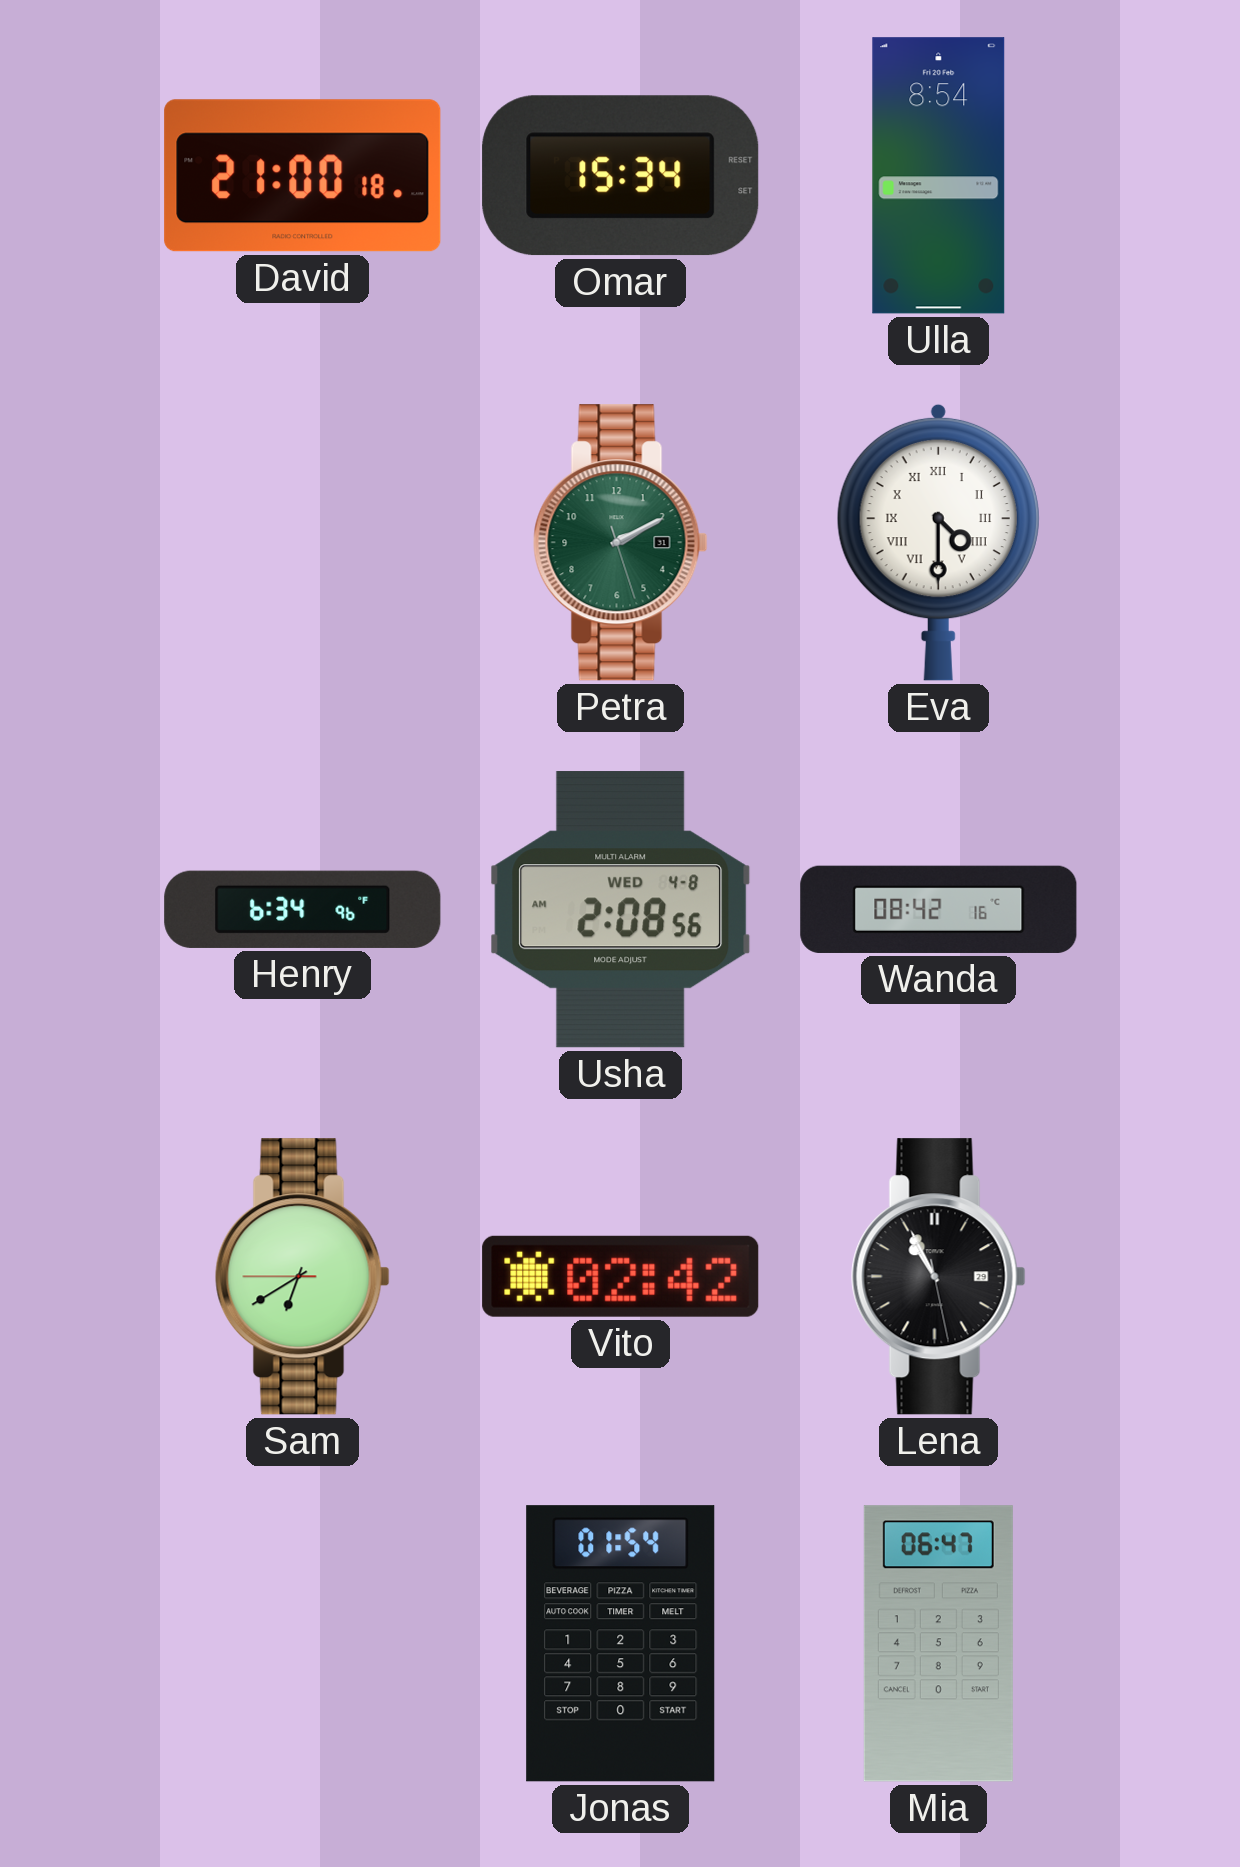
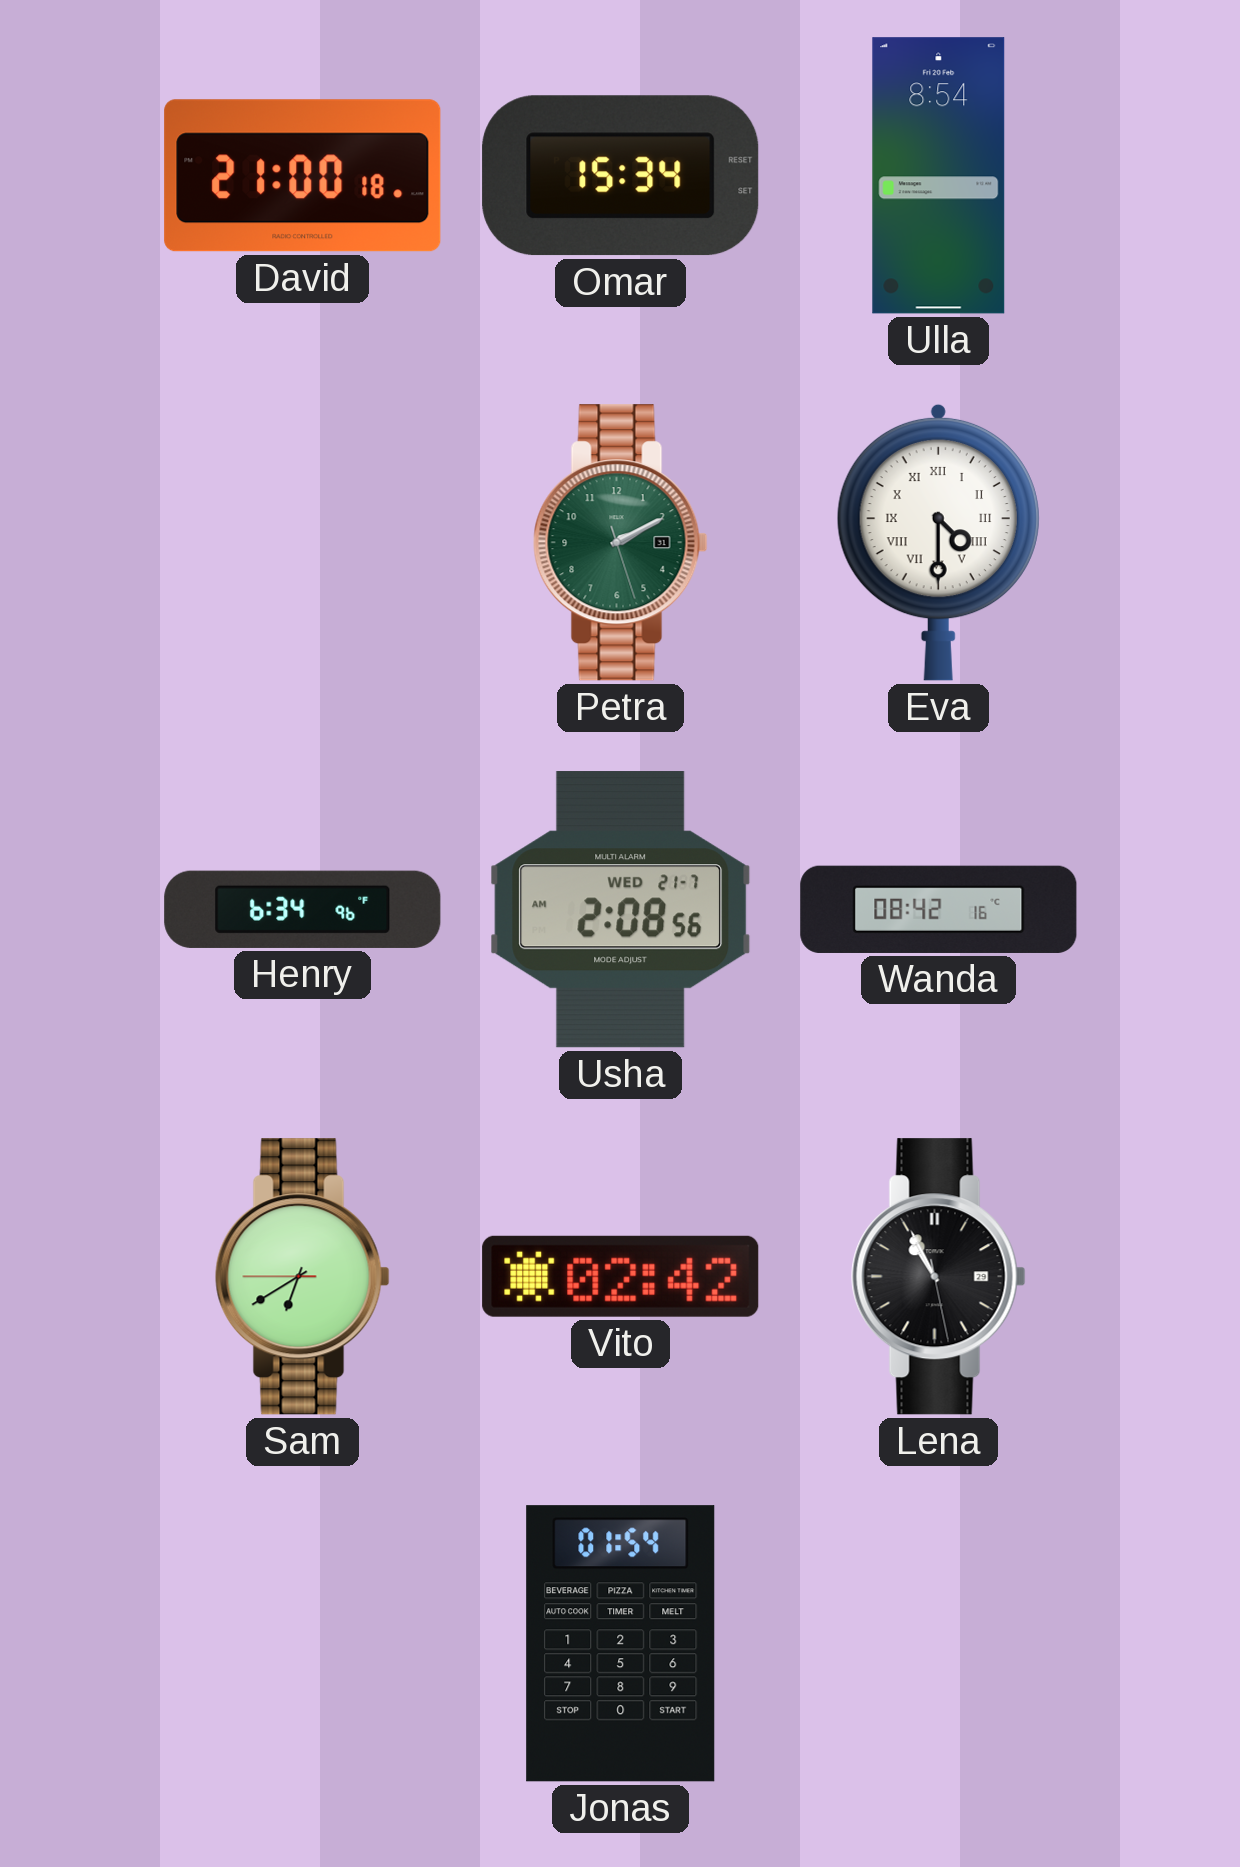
Usha date: WED 4-8 -> WED 21-7 (621, 910)
Mia: 06:47 -> none (938, 1644)
